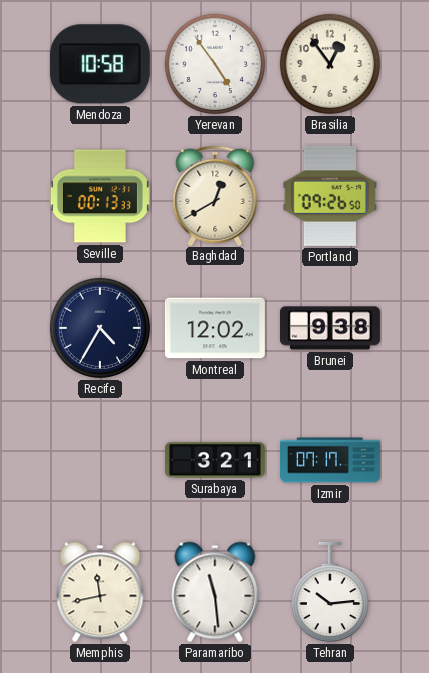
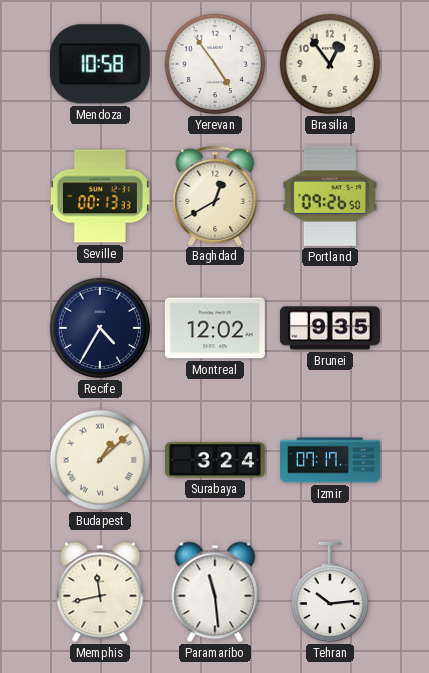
Brunei: 9:38 -> 9:35 (330, 328)
Budapest: none -> 1:08 (100, 460)
Surabaya: 3:21 -> 3:24 (215, 460)
